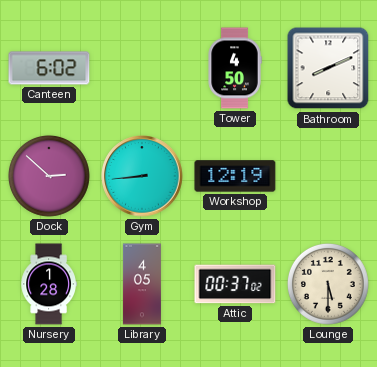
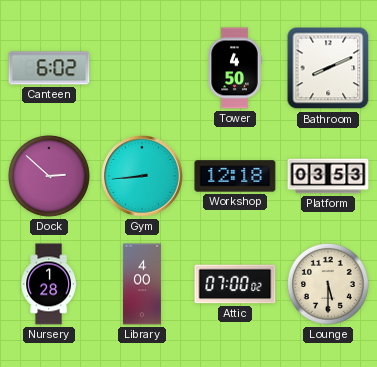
Workshop: 12:19 -> 12:18 (235, 176)
Platform: none -> 03:53 (328, 176)
Library: 4:05 -> 4:00 (142, 284)
Attic: 00:37 -> 07:00 (235, 284)
